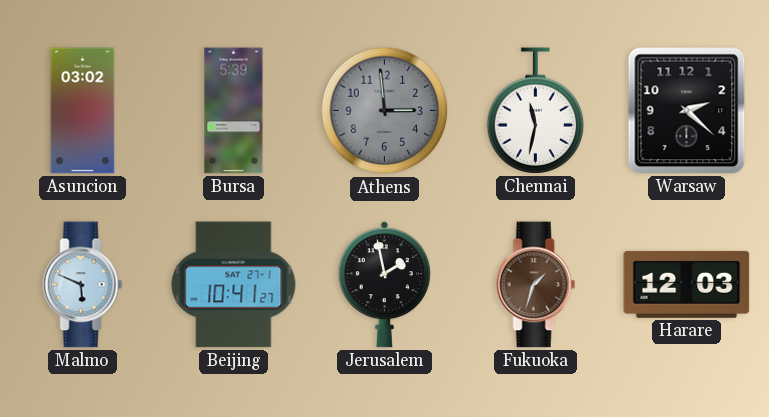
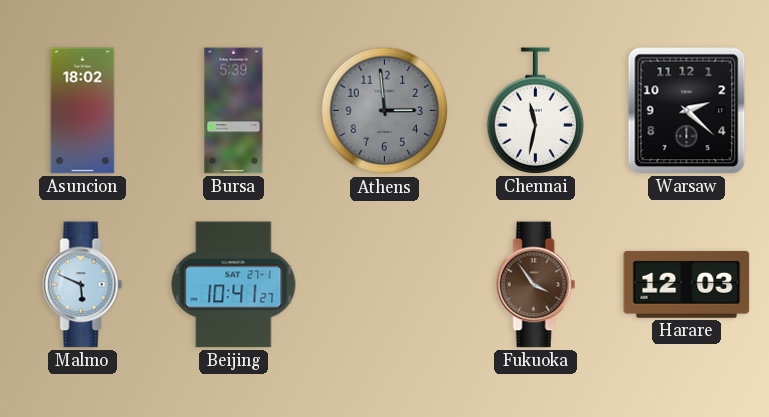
Asuncion: 03:02 -> 18:02 (83, 111)
Jerusalem: 1:58 -> none (384, 285)
Fukuoka: 1:33 -> 3:54 (536, 285)
